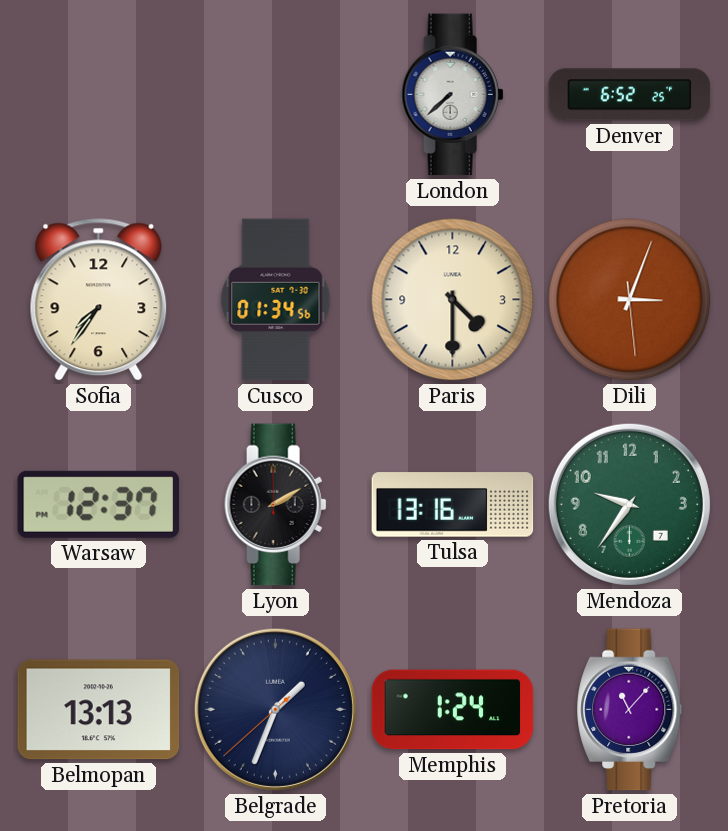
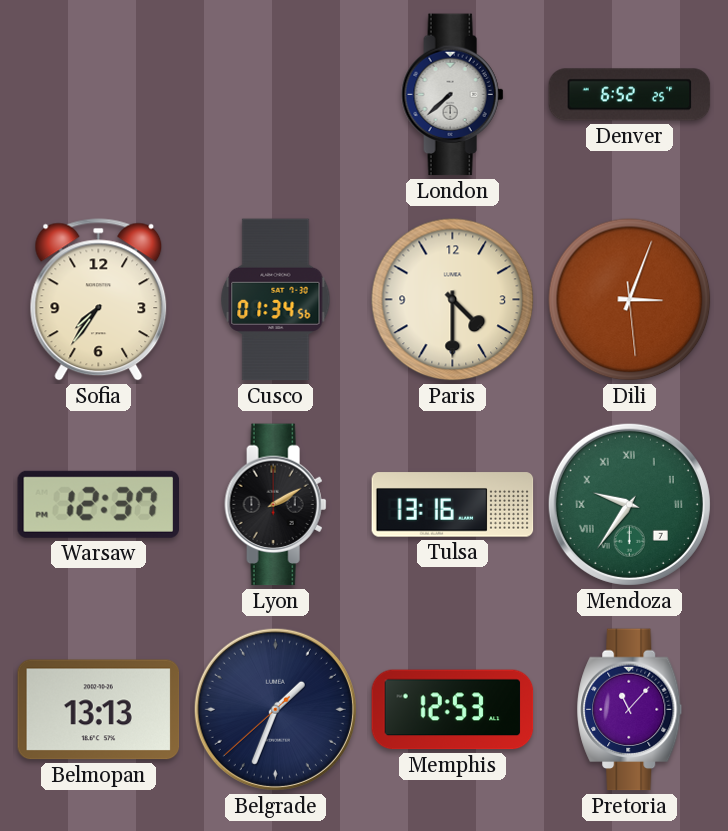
Mendoza numerals: Arabic -> Roman (629, 504)
Memphis: 1:24 -> 12:53 (453, 710)
